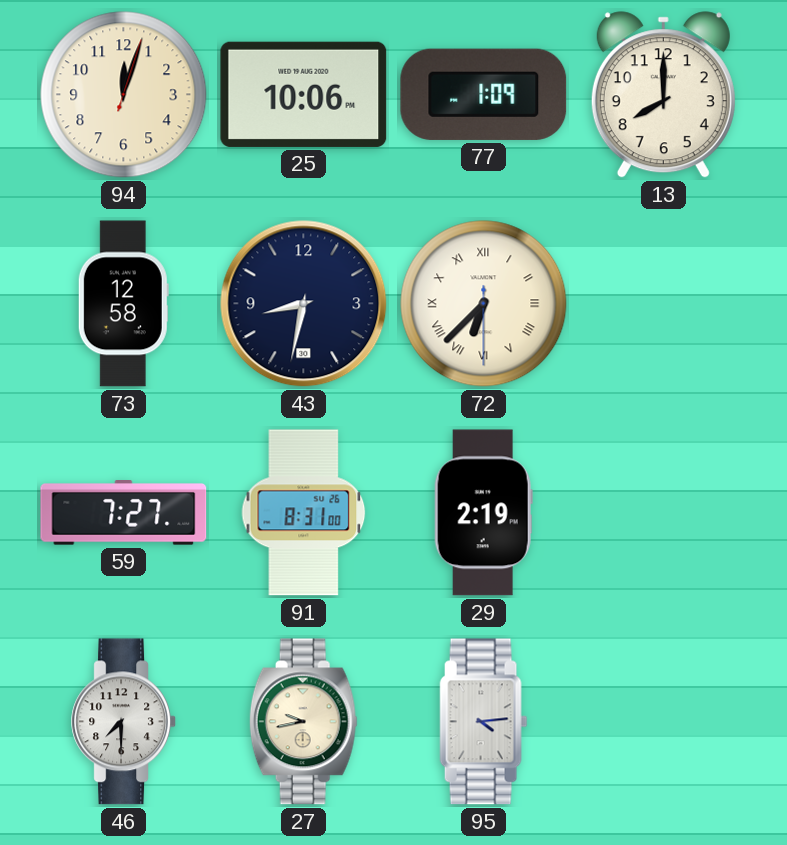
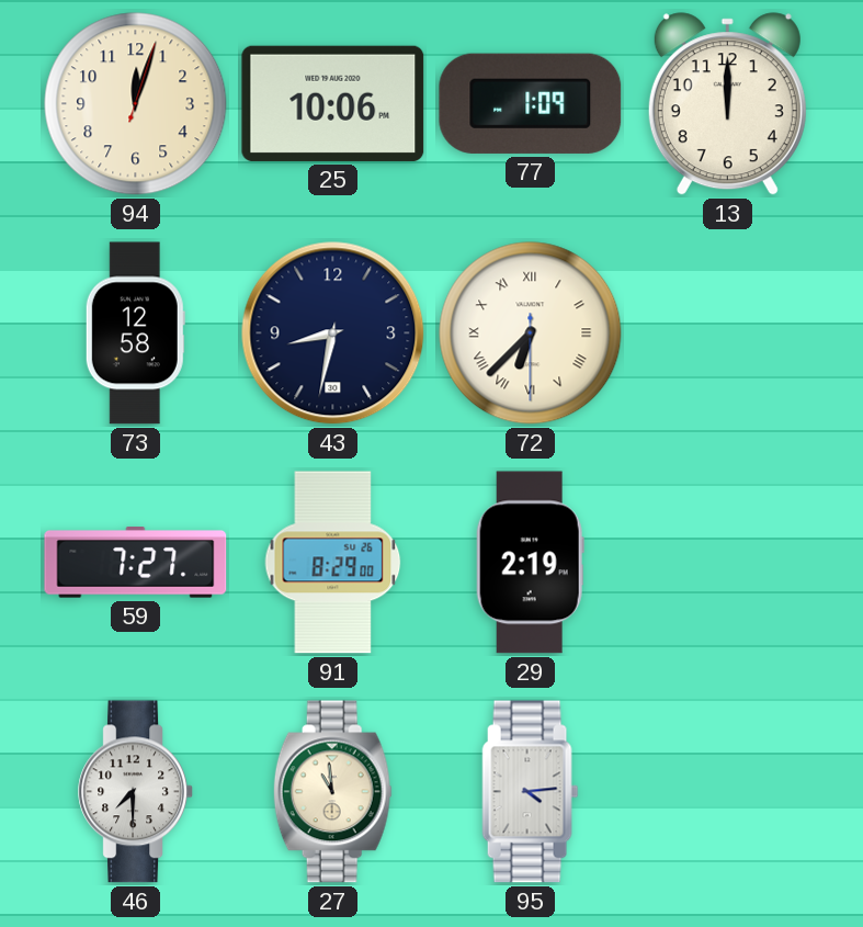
13: 8:00 -> 12:00 (727, 104)
91: 8:31 -> 8:29 (333, 563)
27: 9:43 -> 10:59 (332, 792)
